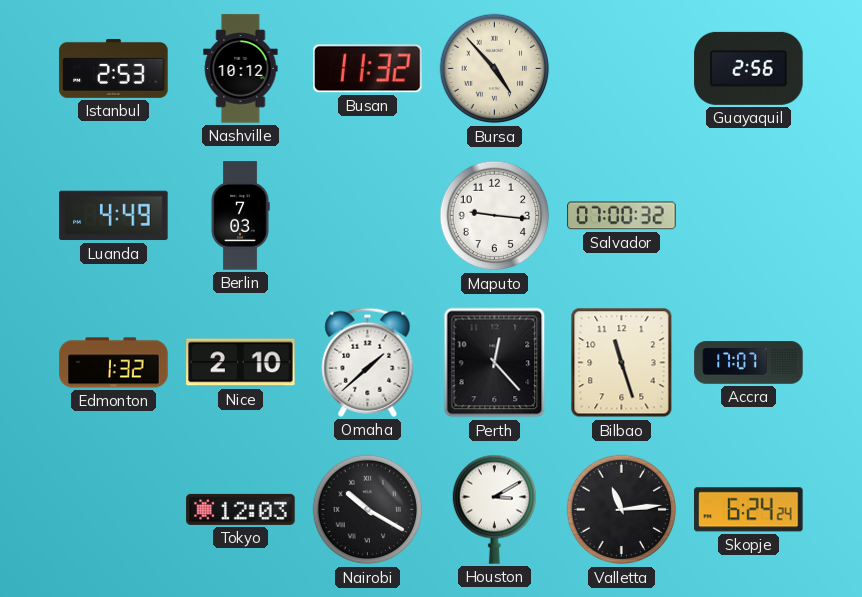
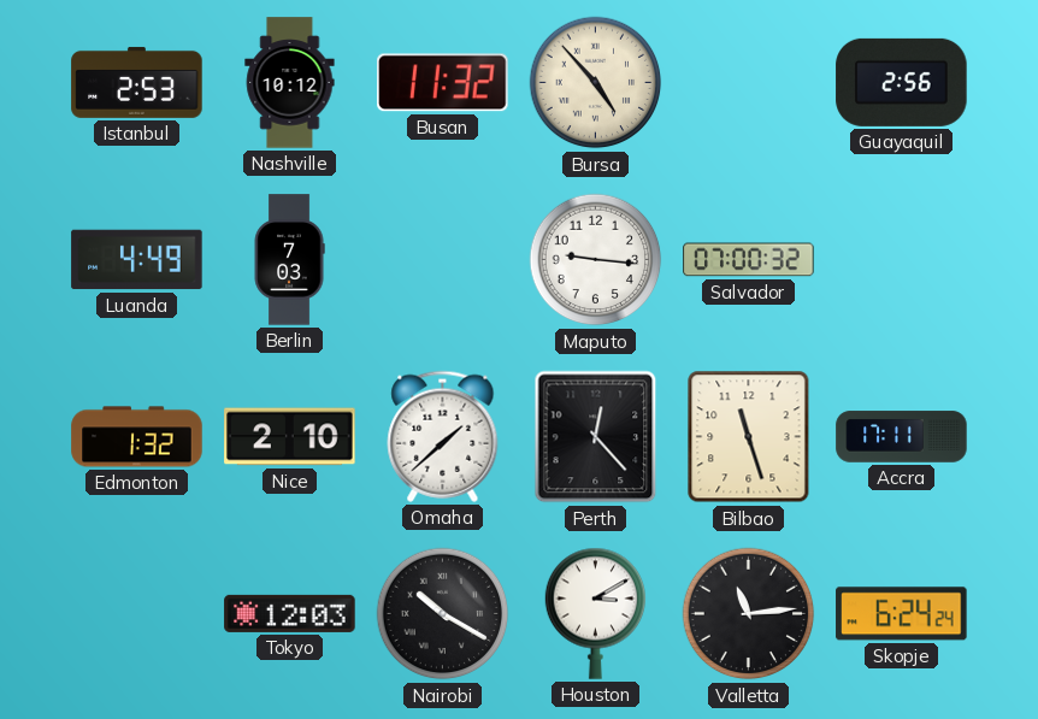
Accra: 17:07 -> 17:11 (902, 437)
